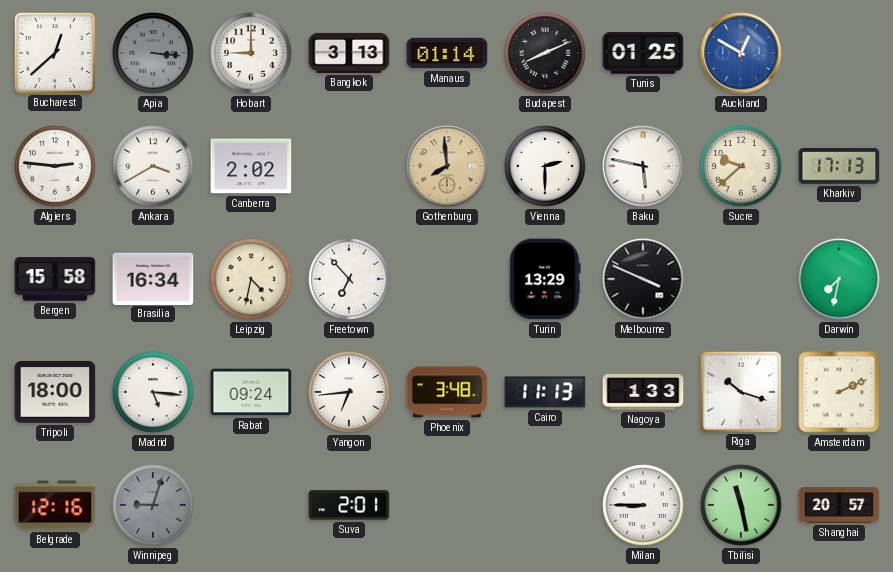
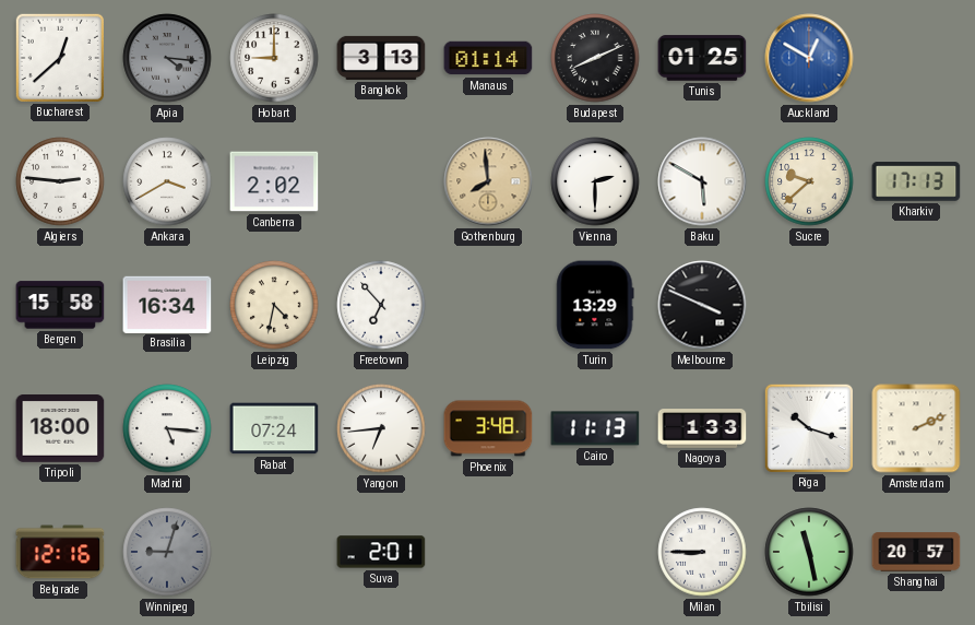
Apia: 3:16 -> 4:16 (167, 58)
Baku: 5:47 -> 5:50 (702, 181)
Darwin: 7:32 -> none (839, 279)
Rabat: 09:24 -> 07:24 (274, 428)
